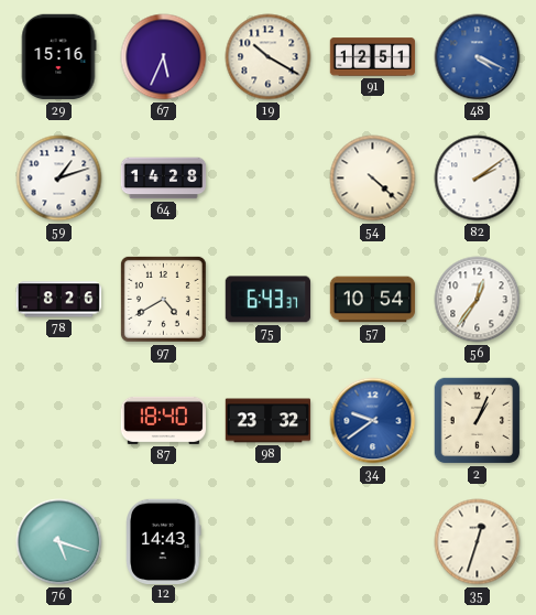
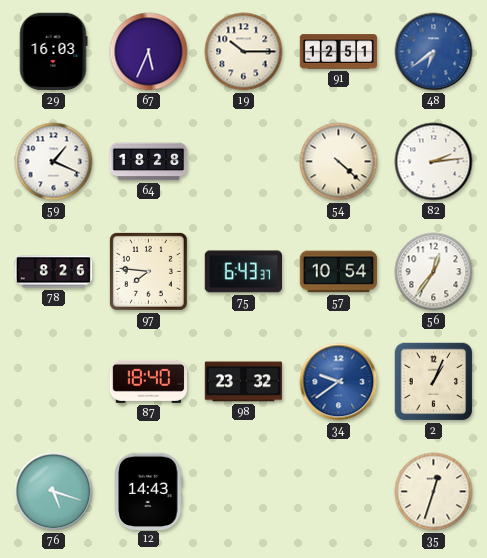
29: 15:16 -> 16:03 (53, 52)
19: 10:20 -> 10:15 (244, 52)
48: 4:19 -> 6:39 (434, 52)
59: 1:12 -> 1:19 (54, 162)
64: 14:28 -> 18:28 (149, 162)
82: 2:09 -> 2:14 (434, 162)
97: 4:40 -> 7:46 (148, 271)
